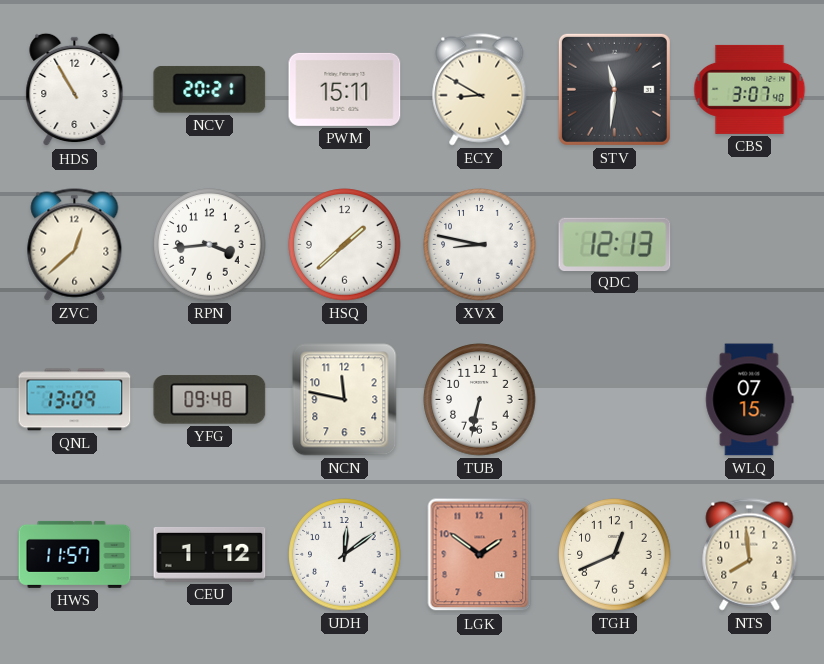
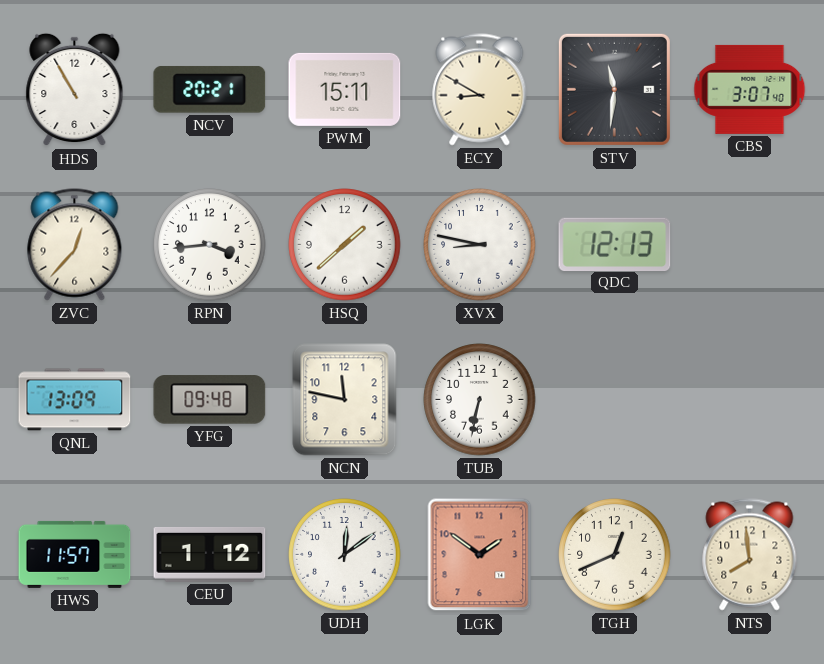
ZVC: 12:38 -> 12:37 (75, 245)
WLQ: 07:15 -> none (750, 400)
